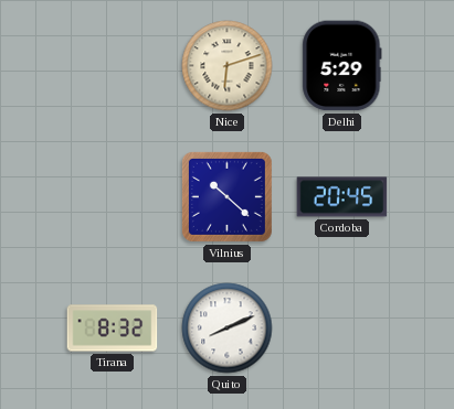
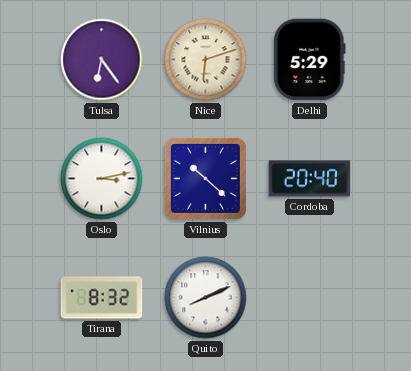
Tulsa: none -> 6:24 (102, 60)
Oslo: none -> 3:13 (102, 179)
Cordoba: 20:45 -> 20:40 (310, 179)
